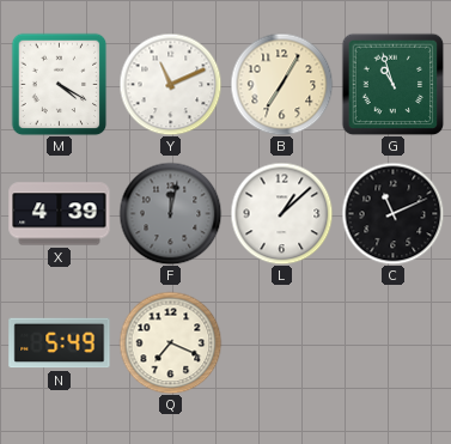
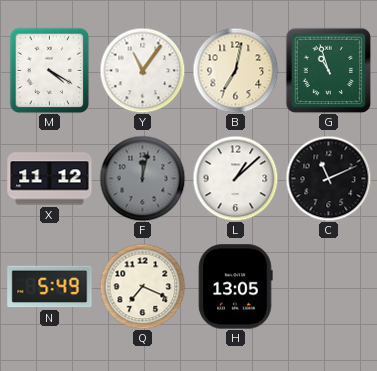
Y: 11:11 -> 11:06 (142, 70)
B: 7:05 -> 7:02 (235, 70)
X: 4:39 -> 11:12 (50, 179)
H: none -> 13:05 (235, 287)
